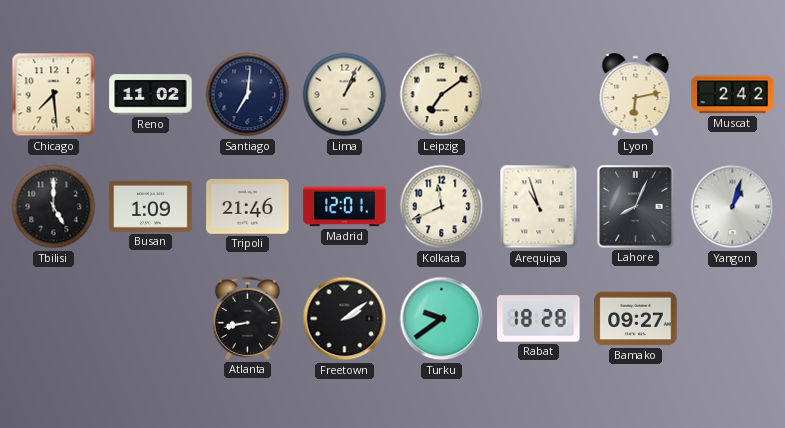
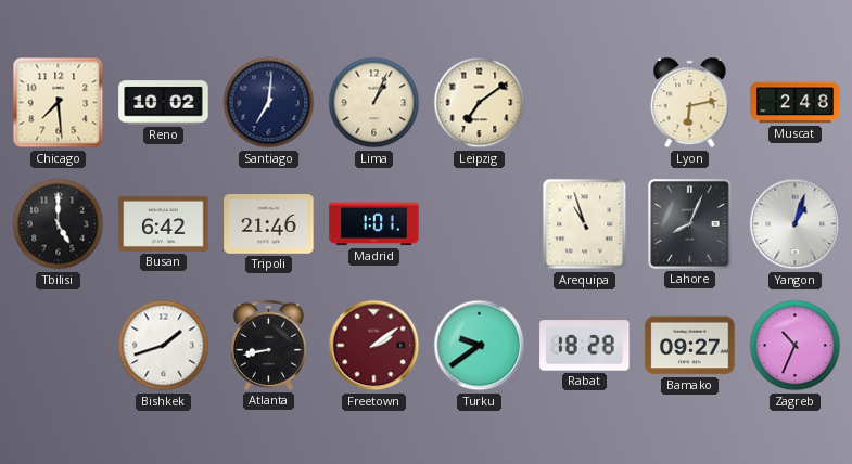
Reno: 11:02 -> 10:02 (164, 103)
Muscat: 2:42 -> 2:48 (796, 103)
Busan: 1:09 -> 6:42 (164, 223)
Madrid: 12:01 -> 1:01 (374, 224)
Kolkata: 11:41 -> none (442, 207)
Bishkek: none -> 1:42 (164, 346)
Freetown dial: black -> burgundy (374, 346)
Zagreb: none -> 10:34 (796, 346)
